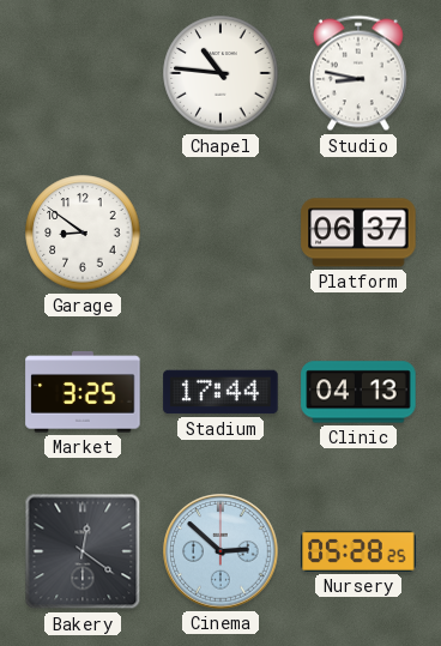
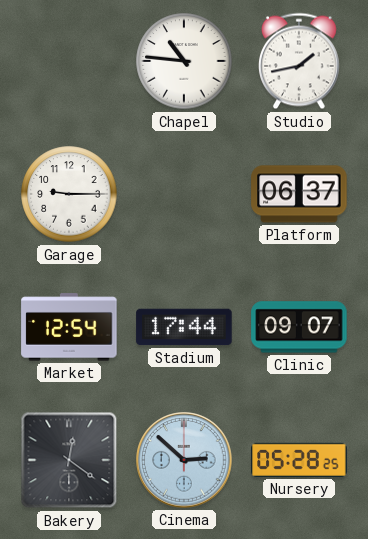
Studio: 8:47 -> 1:43 (299, 61)
Garage: 8:51 -> 9:15 (69, 194)
Market: 3:25 -> 12:54 (69, 327)
Clinic: 04:13 -> 09:07 (299, 327)
